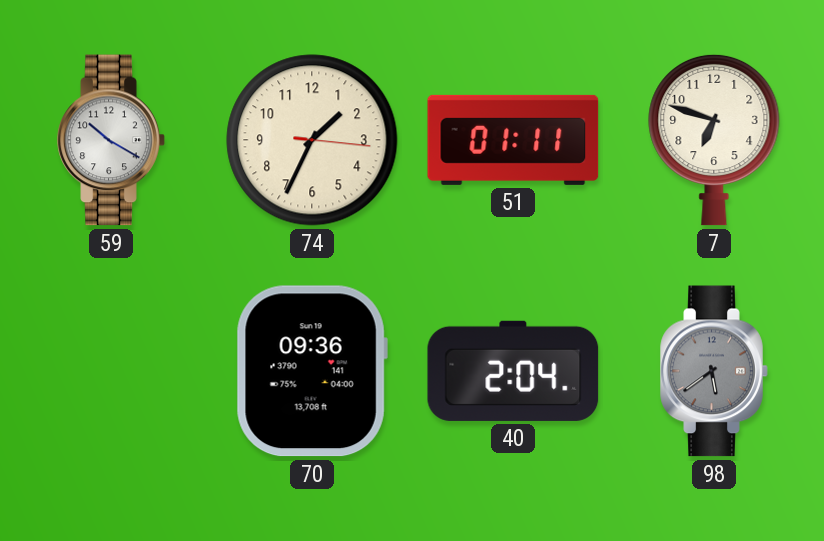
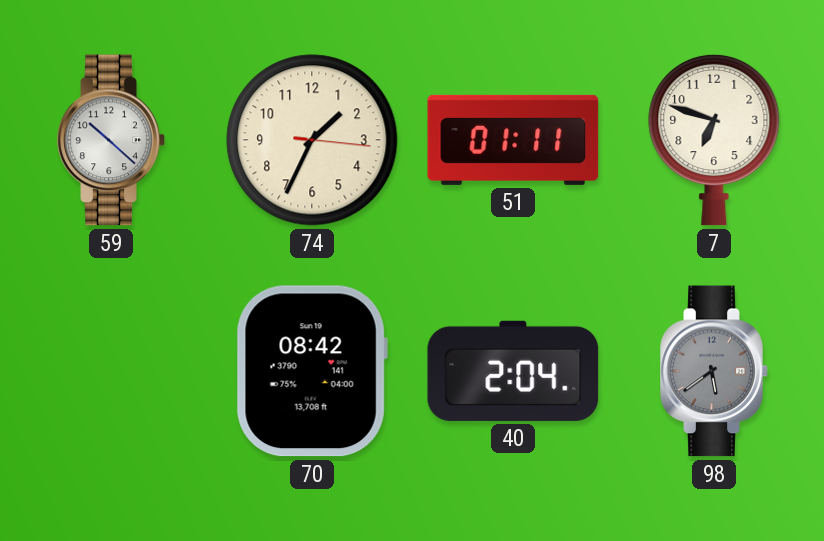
59: 10:20 -> 10:22 (111, 140)
70: 09:36 -> 08:42 (312, 371)
